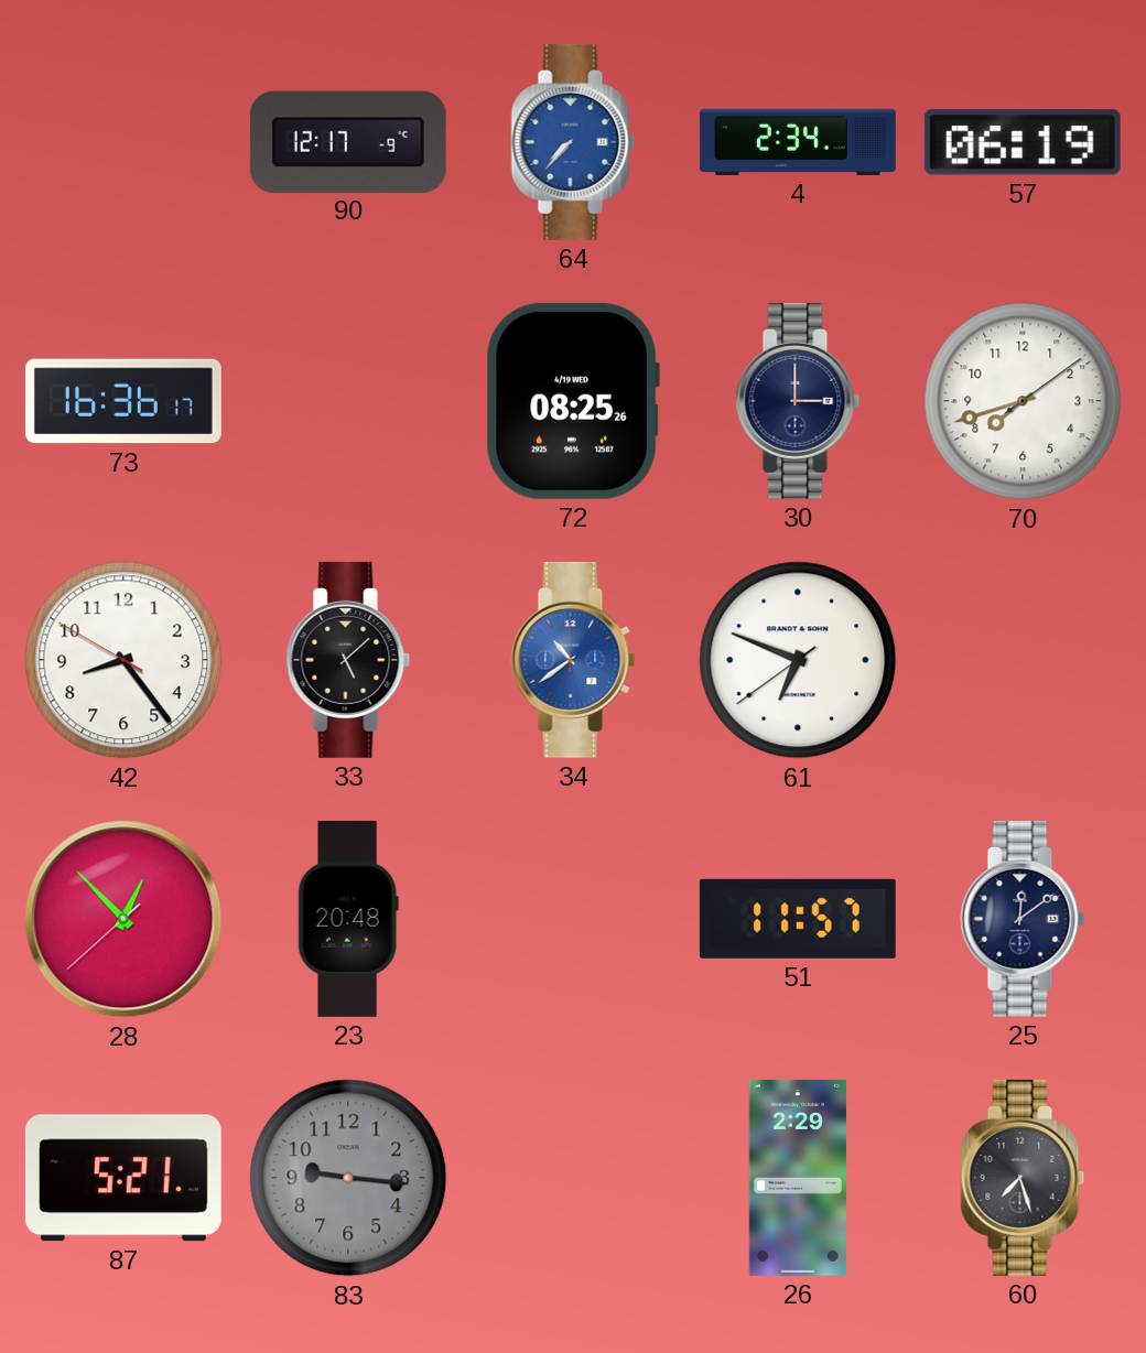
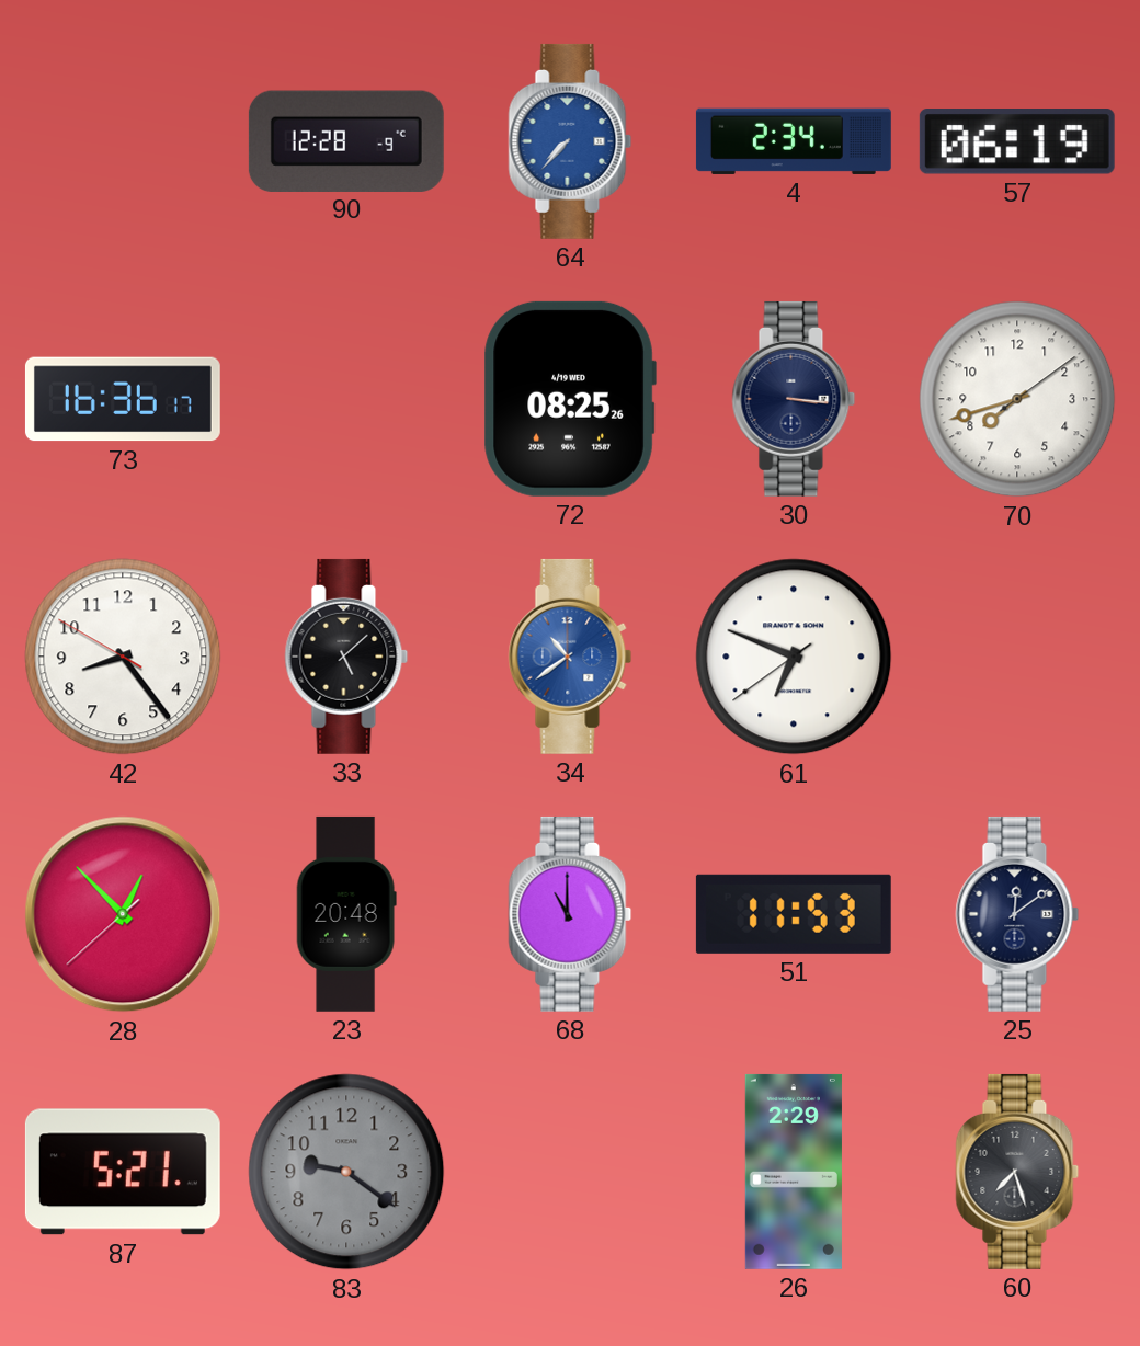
90: 12:17 -> 12:28 (346, 140)
30: 3:00 -> 3:16 (794, 399)
68: none -> 11:00 (570, 914)
51: 11:57 -> 11:53 (794, 914)
83: 9:16 -> 9:21 (346, 1172)
